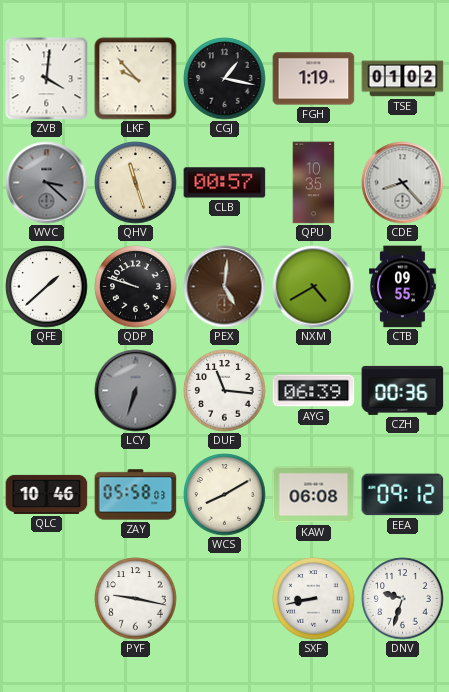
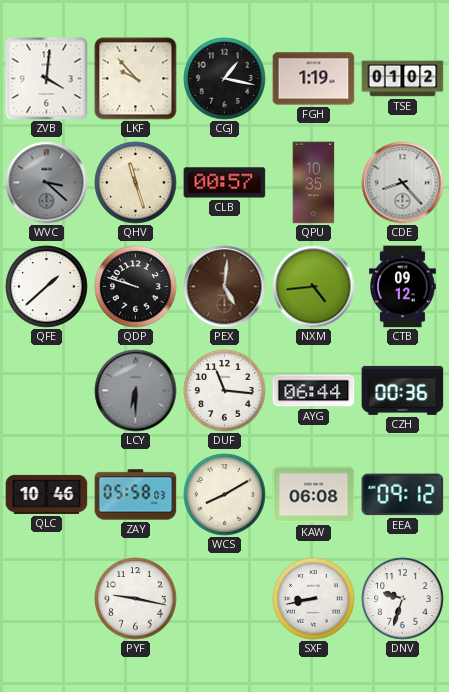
NXM: 4:40 -> 4:44 (314, 287)
CTB: 09:55 -> 09:12 (403, 287)
LCY: 6:33 -> 6:30 (136, 391)
AYG: 06:39 -> 06:44 (314, 391)
